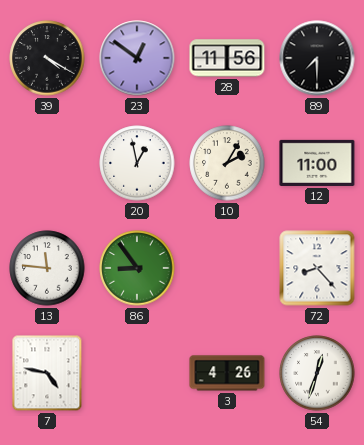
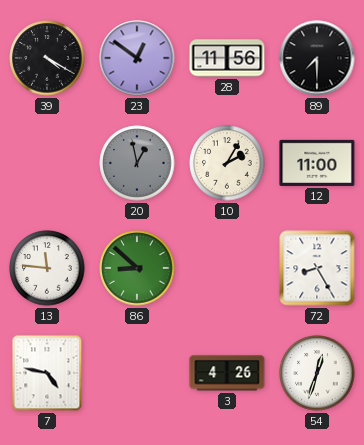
20 dial: white -> grey (137, 163)
86: 8:54 -> 8:52 (137, 268)
72: 8:23 -> 8:25 (317, 268)
